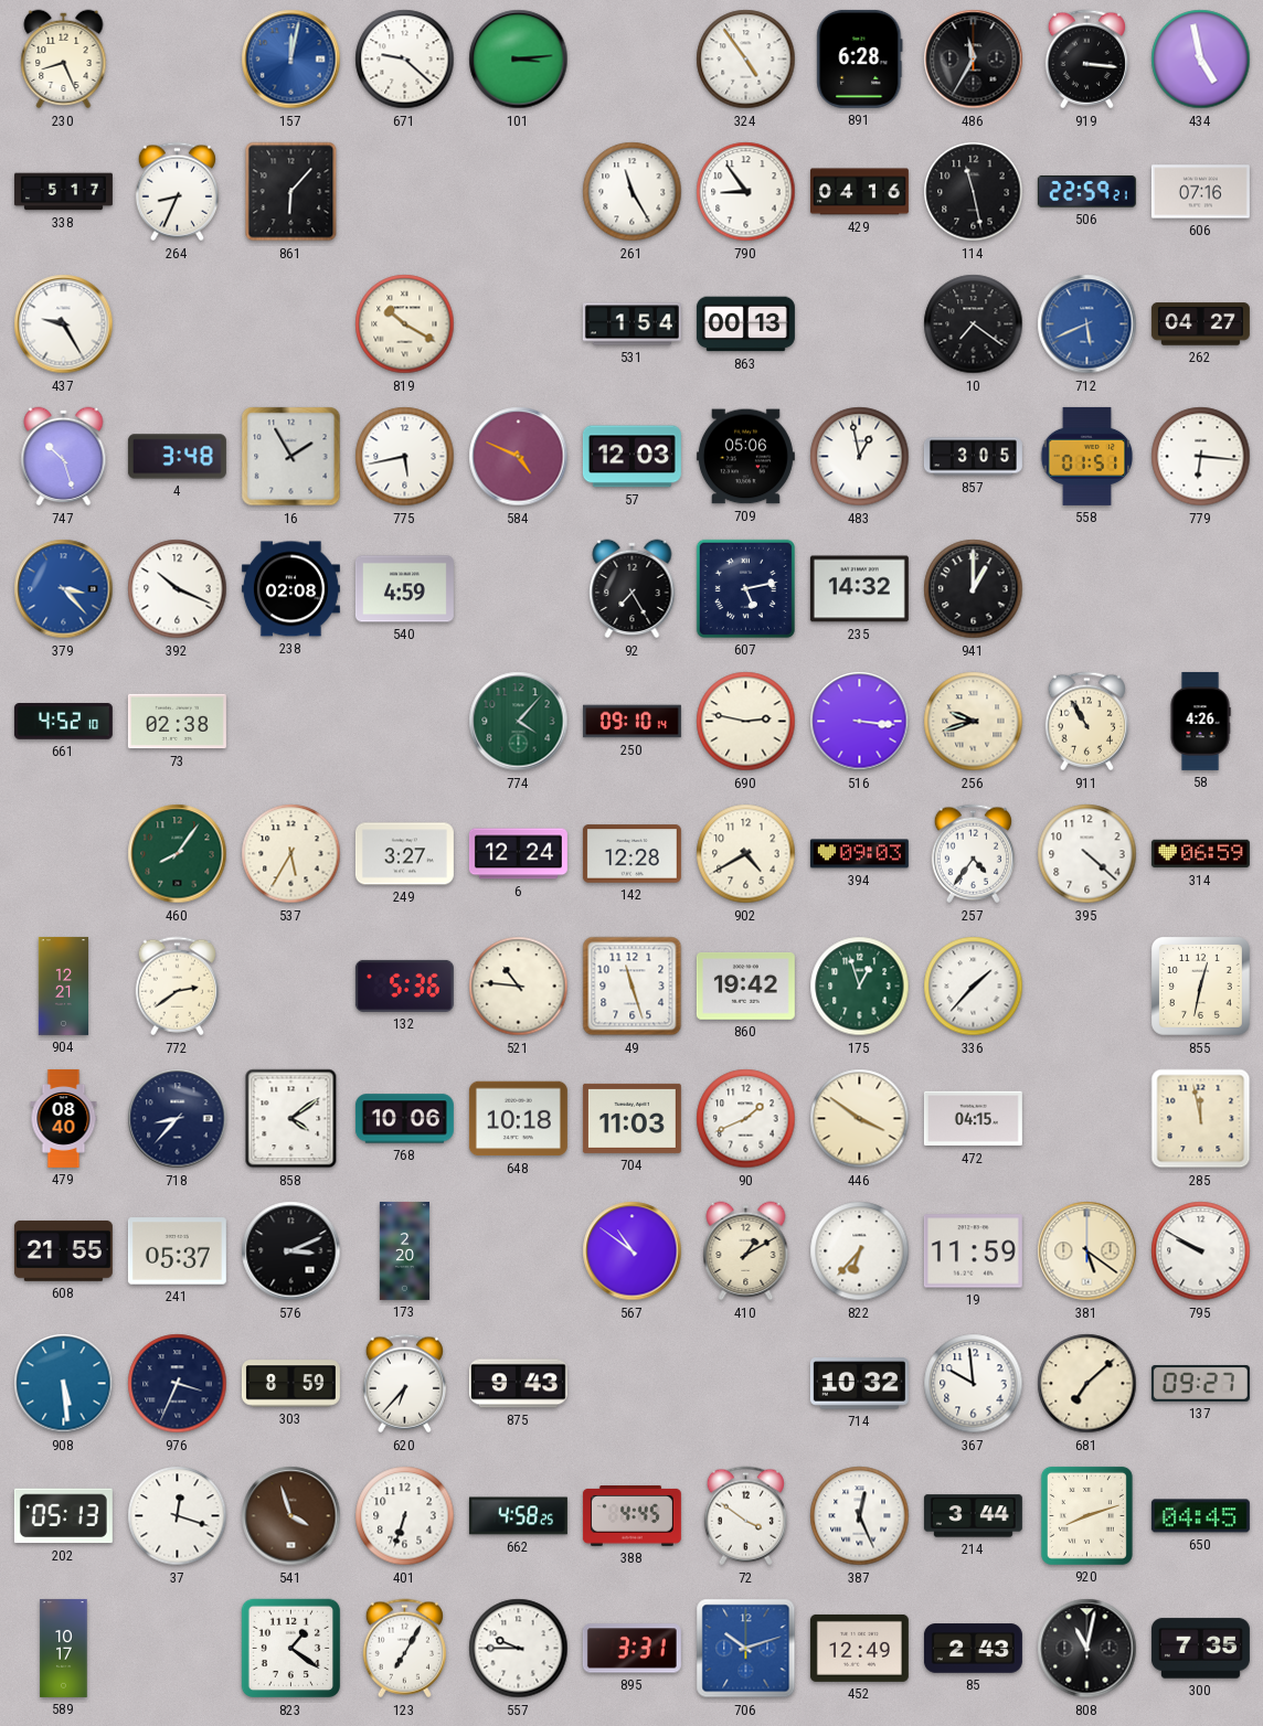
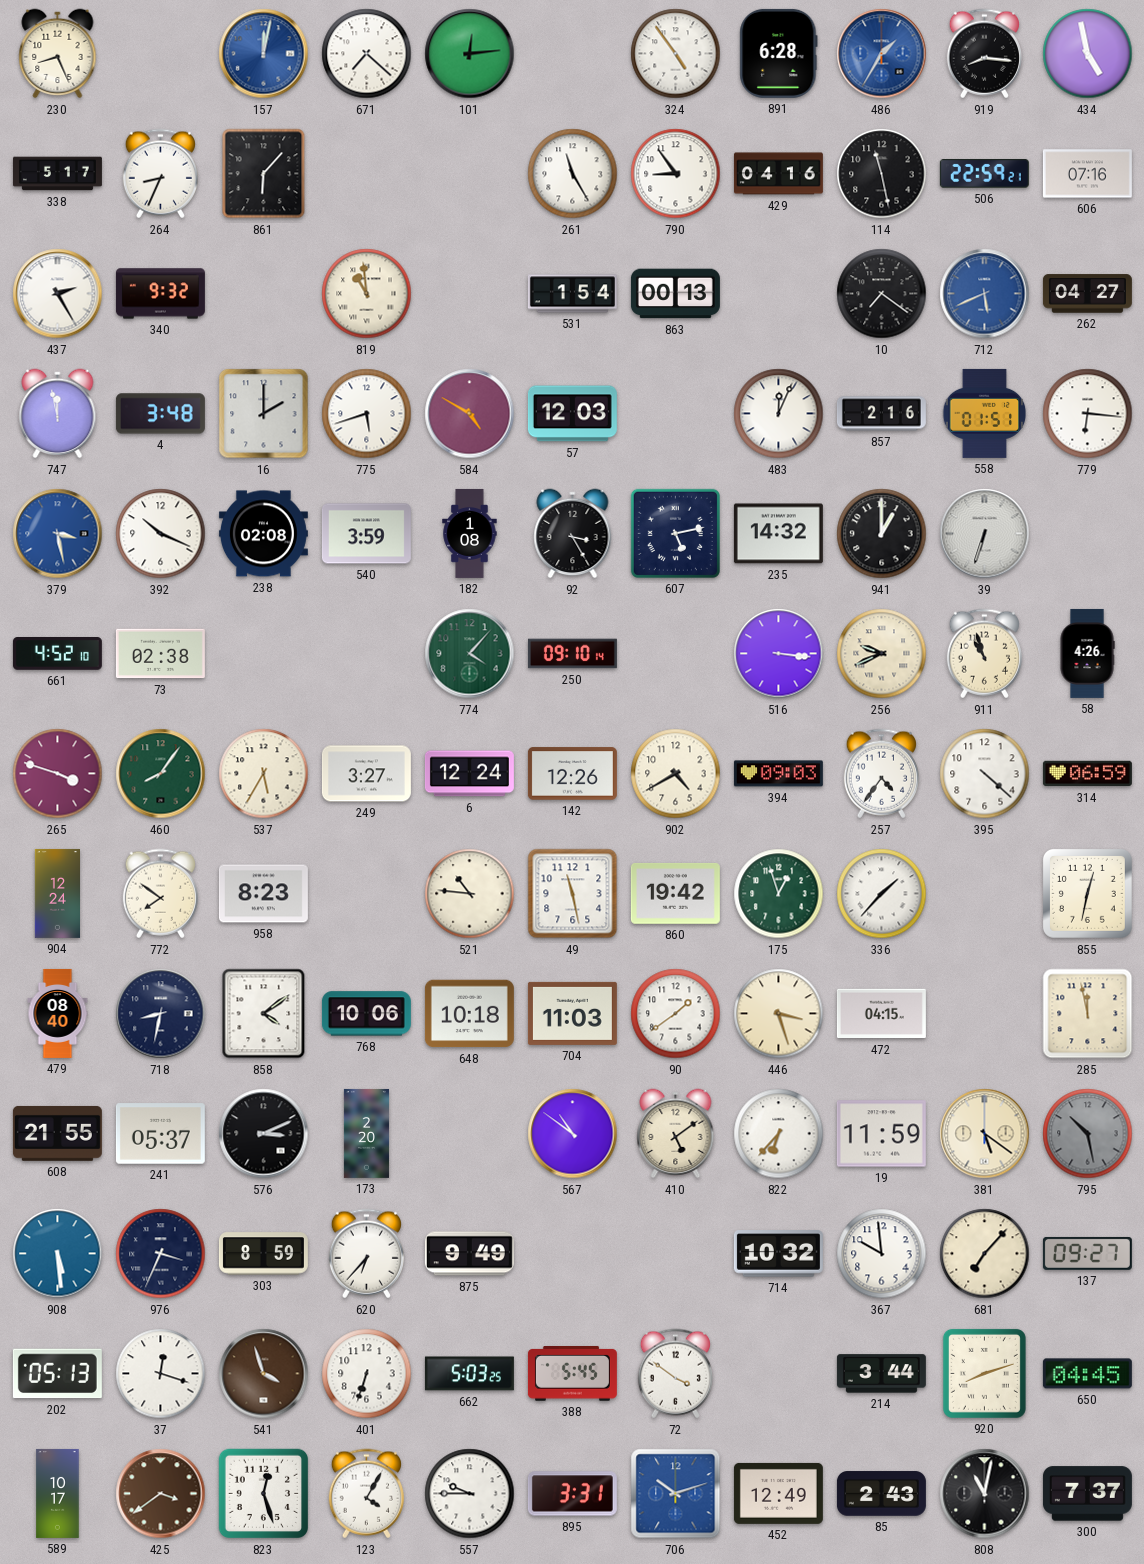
671: 9:22 -> 7:22 (367, 54)
101: 3:14 -> 12:14 (470, 54)
486: 11:35 -> 1:35 (882, 54)
486 dial: black -> blue (882, 54)
919: 3:16 -> 8:16 (984, 54)
437: 9:25 -> 2:25 (58, 294)
340: none -> 9:32 (160, 294)
819: 10:20 -> 10:59 (367, 294)
747: 10:27 -> 11:58 (58, 414)
16: 1:55 -> 2:00 (264, 414)
775: 5:43 -> 5:42 (367, 414)
584: 4:49 -> 4:50 (470, 414)
709: 05:06 -> none (745, 457)
483: 12:58 -> 12:04 (779, 414)
857: 3:05 -> 2:16 (881, 414)
379: 3:23 -> 3:28 (58, 534)
540: 4:59 -> 3:59 (366, 534)
182: none -> 1:08 (470, 533)
92: 7:25 -> 3:25 (573, 534)
39: none -> 6:33 (985, 534)
690: 2:47 -> none (746, 722)
256: 9:42 -> 9:41 (882, 654)
911: 10:55 -> 10:57 (984, 654)
265: none -> 3:48 (58, 774)
142: 12:28 -> 12:26 (572, 774)
904: 12:21 -> 12:24 (57, 893)
772: 2:39 -> 7:51 (160, 894)
958: none -> 8:23 (263, 894)
132: 5:36 -> none (404, 985)
49: 11:27 -> 11:28 (573, 894)
718: 8:37 -> 8:32 (161, 1014)
90: 1:41 -> 1:39 (676, 1014)
446: 3:51 -> 3:27 (779, 1014)
410: 1:10 -> 5:09 (676, 1134)
795: 9:50 -> 10:28 (1088, 1134)
795 dial: white -> grey (1088, 1134)
875: 9:43 -> 9:49 (469, 1254)
681: 7:08 -> 7:07 (985, 1254)
662: 4:58 -> 5:03 (469, 1374)
388: 4:45 -> 5:45 (572, 1374)
387: 12:26 -> none (860, 1516)
425: none -> 3:39 (161, 1494)
823: 1:21 -> 12:27 (264, 1494)
123: 7:05 -> 4:05 (366, 1494)
300: 7:35 -> 7:37 (1087, 1494)
